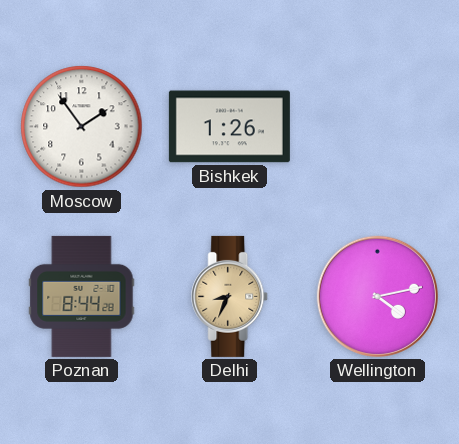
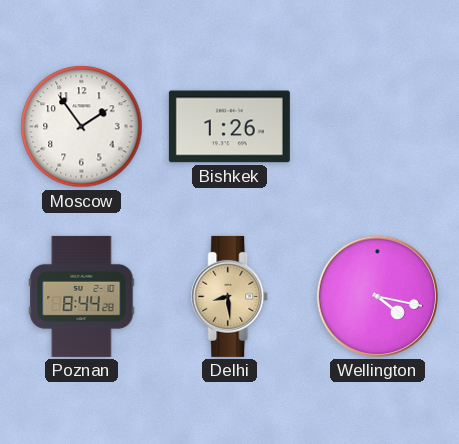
Delhi: 8:34 -> 8:29 (230, 296)
Wellington: 4:13 -> 4:17 (377, 296)
